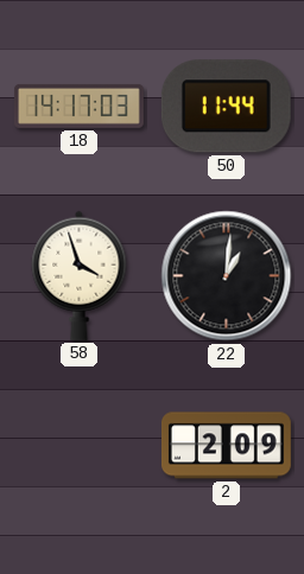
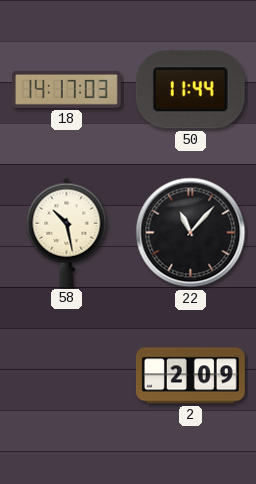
58: 3:57 -> 10:28 (67, 232)
22: 1:01 -> 11:07 (191, 233)
